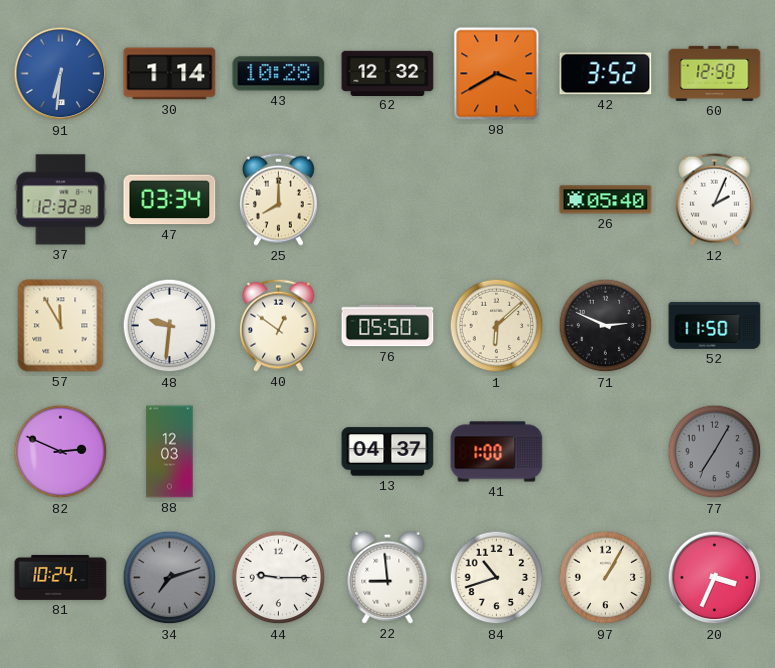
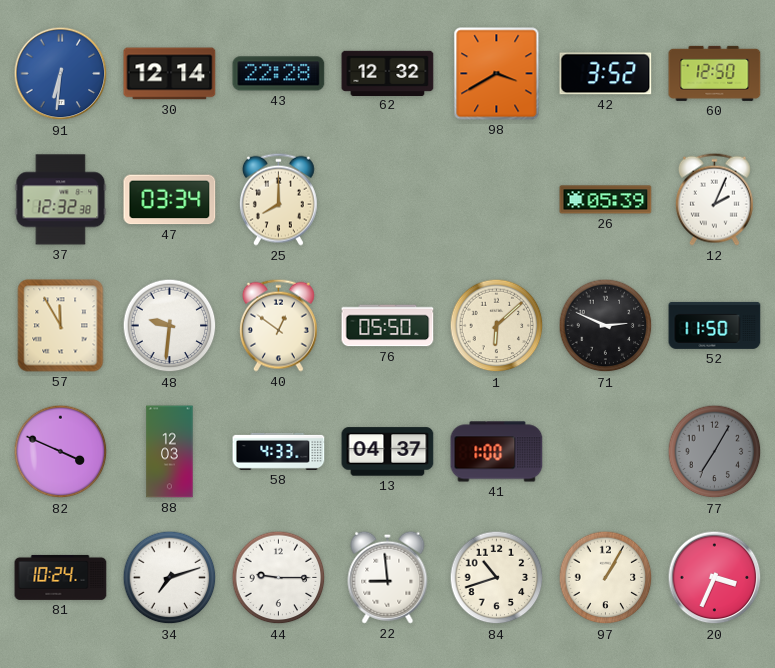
30: 1:14 -> 12:14 (170, 74)
43: 10:28 -> 22:28 (279, 74)
26: 05:40 -> 05:39 (606, 200)
82: 2:49 -> 3:49 (61, 452)
58: none -> 4:33 (279, 451)
34 dial: grey -> white (170, 578)
